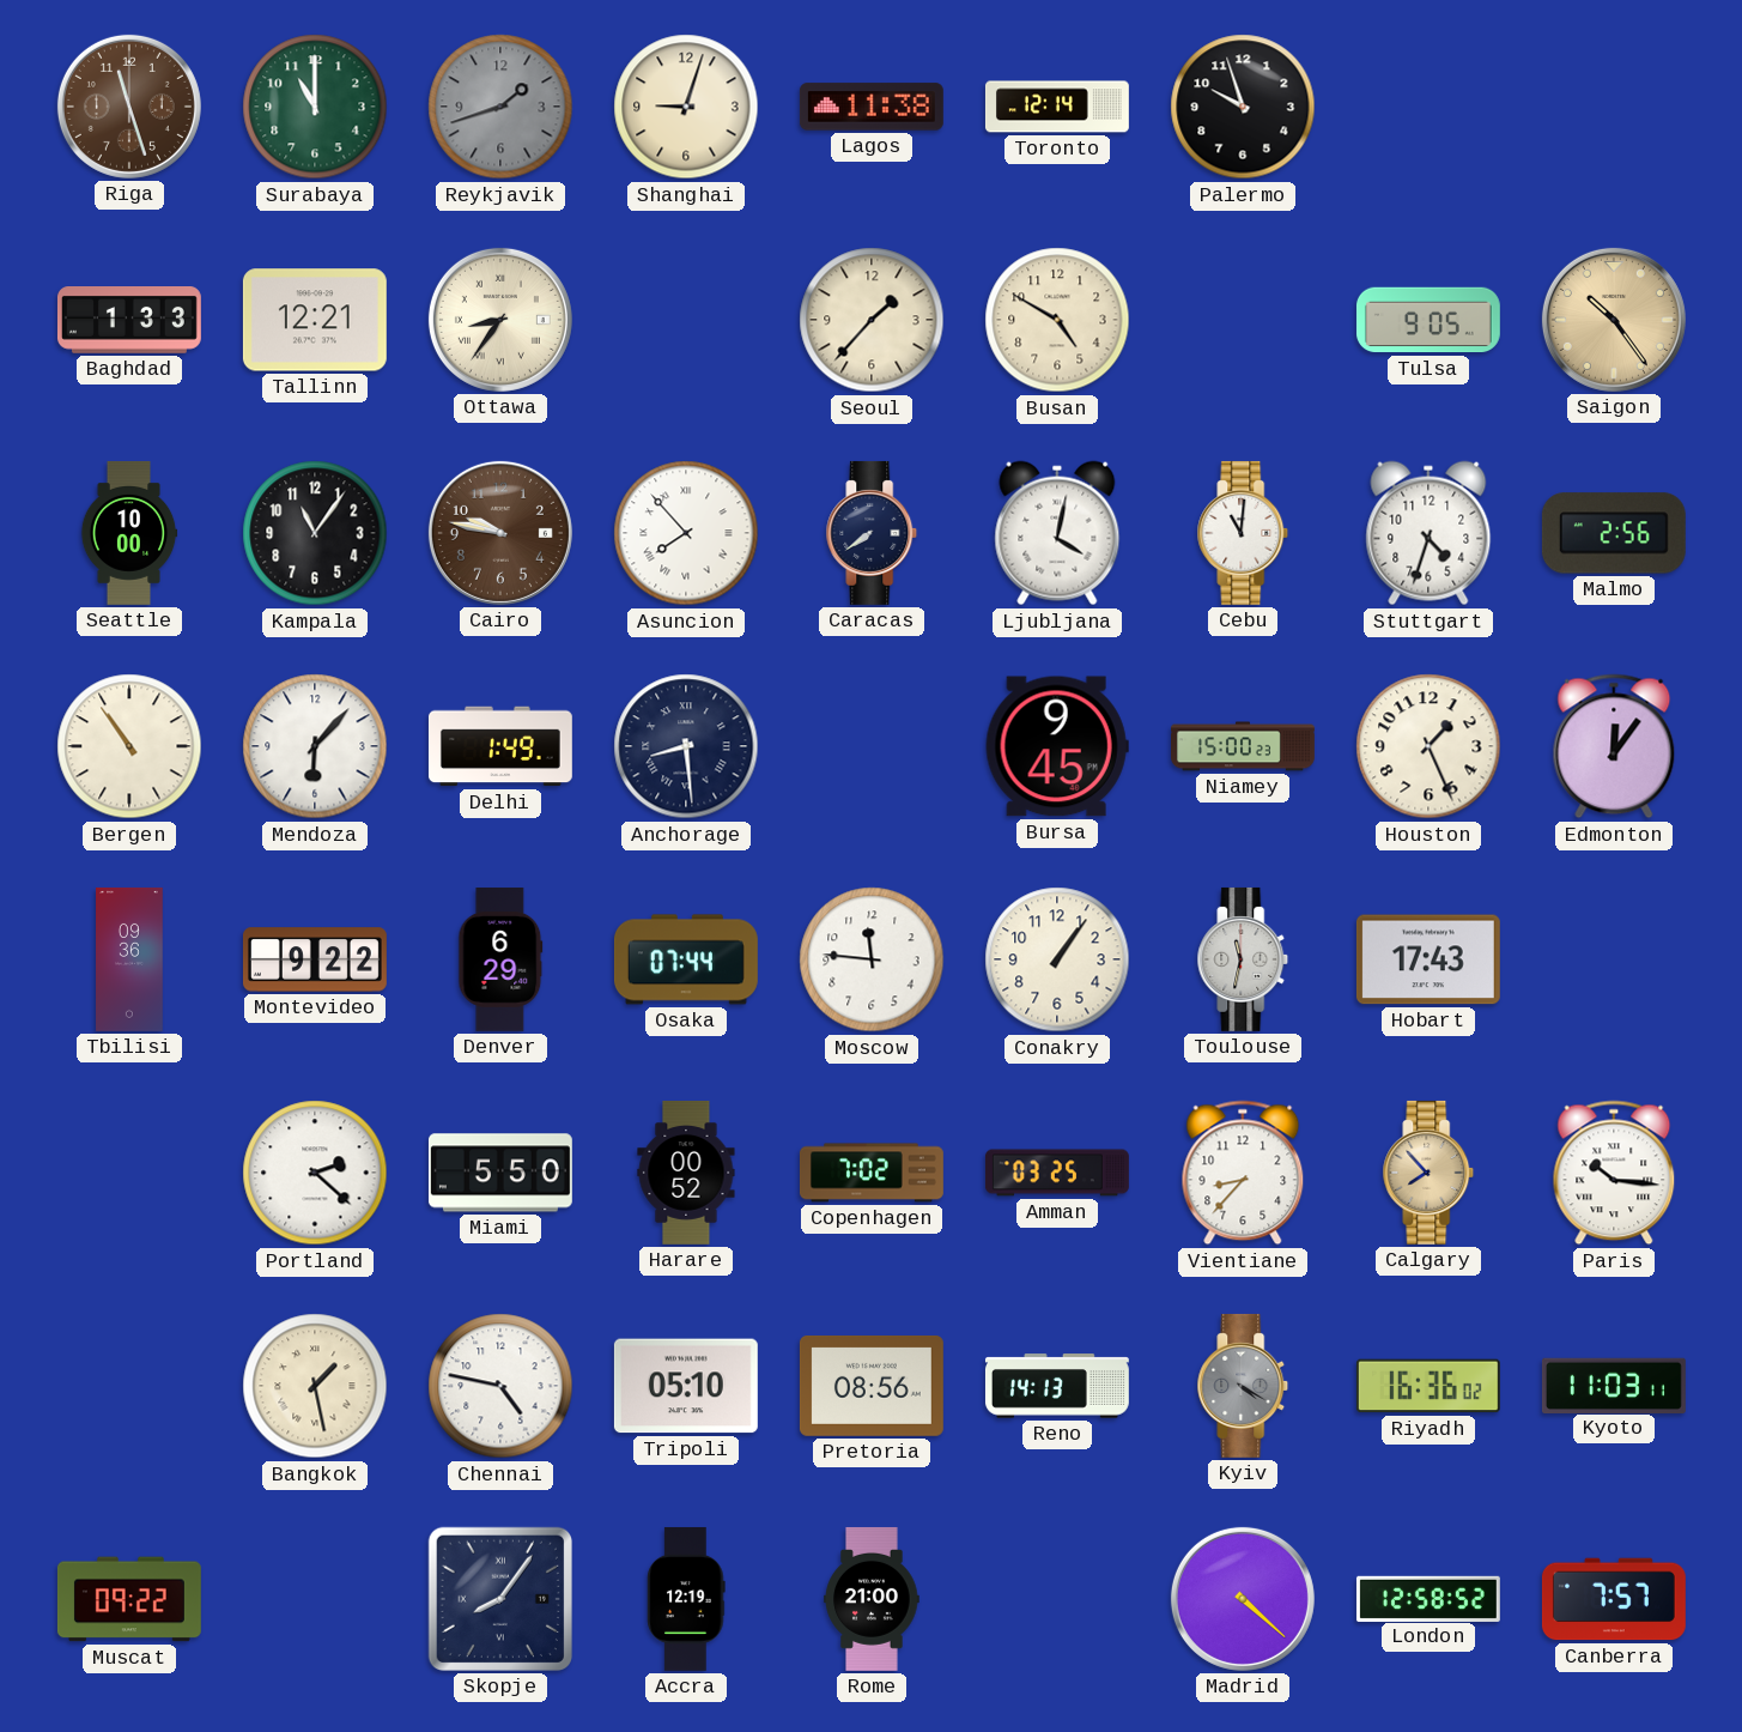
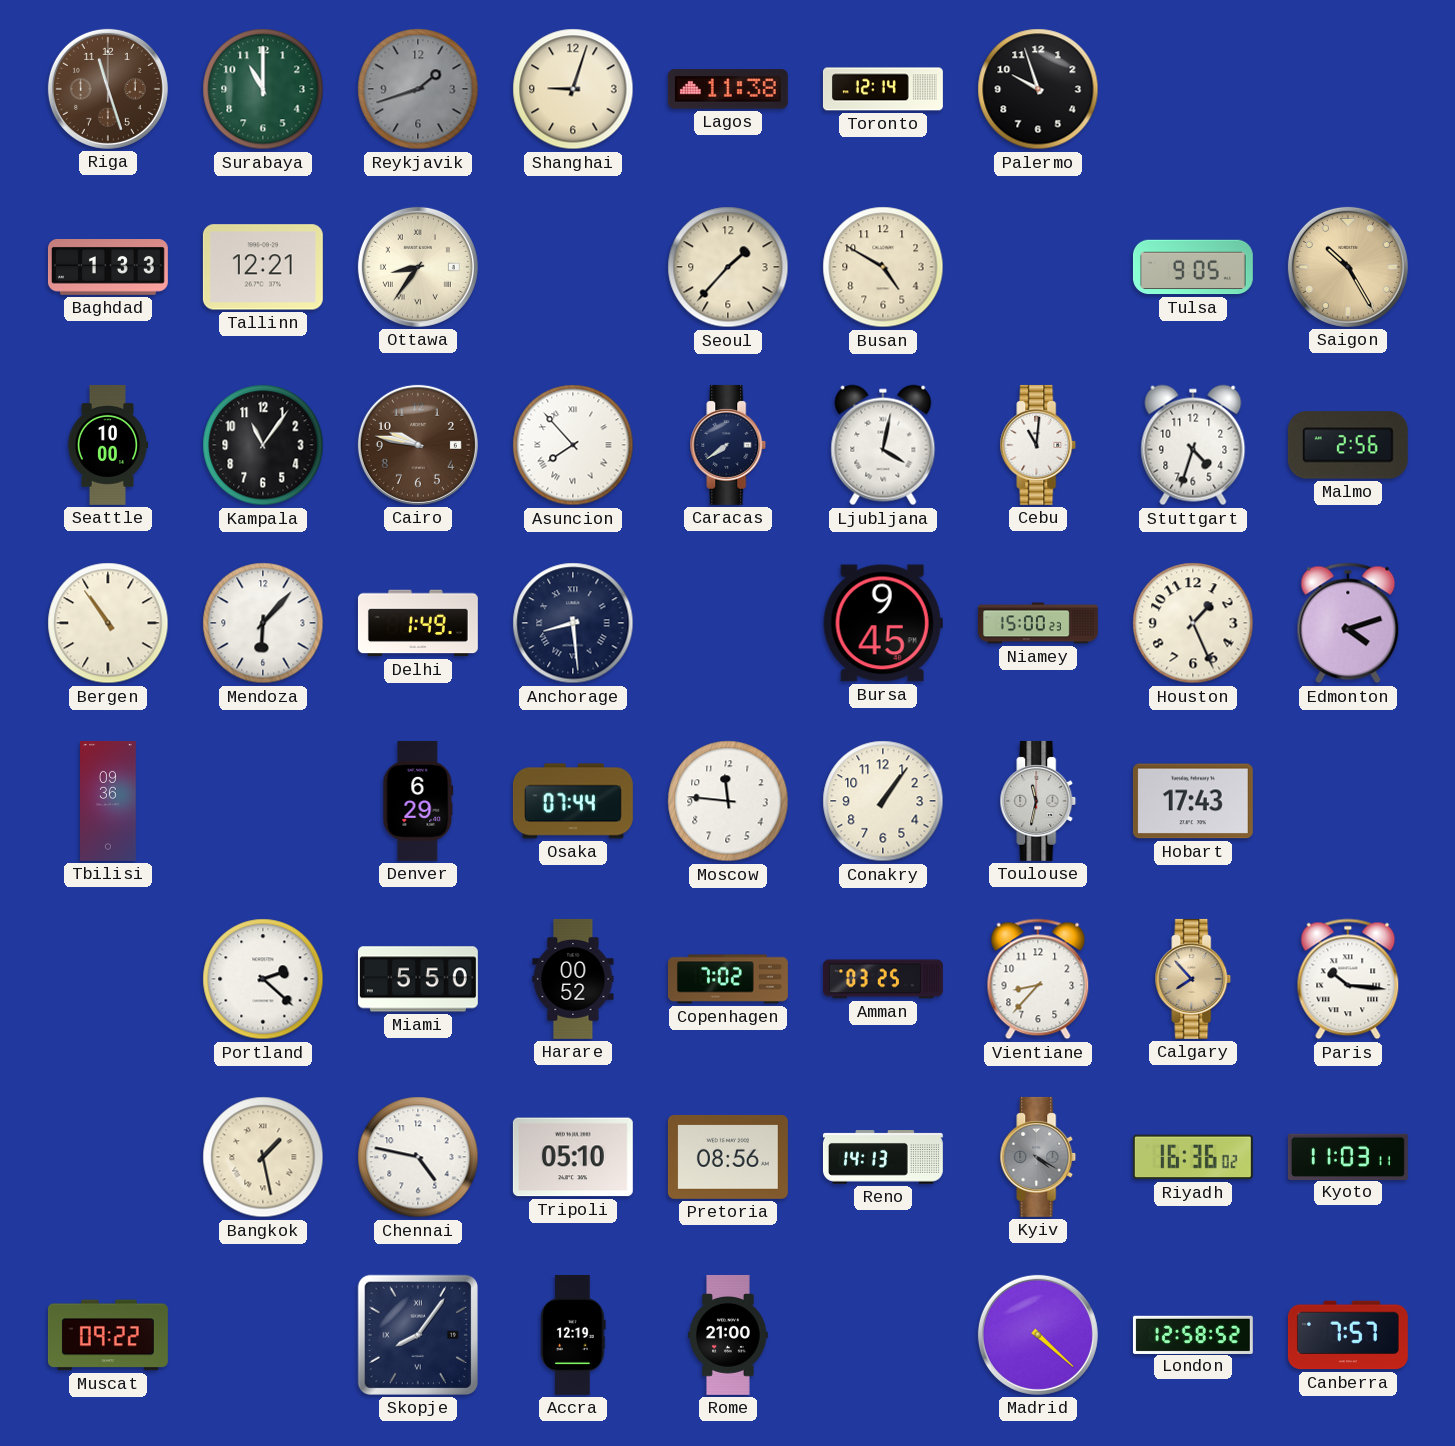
Saigon: 10:24 -> 10:25 (1348, 267)
Edmonton: 12:06 -> 4:12 (1348, 623)
Montevideo: 9:22 -> none (315, 959)
